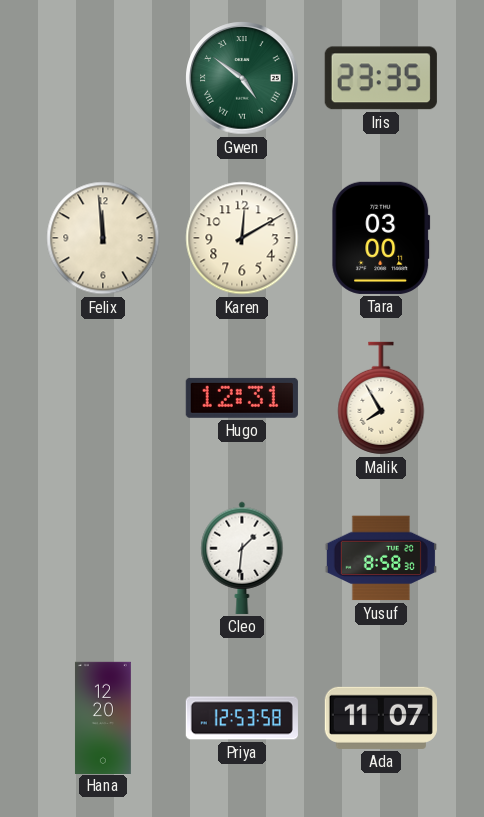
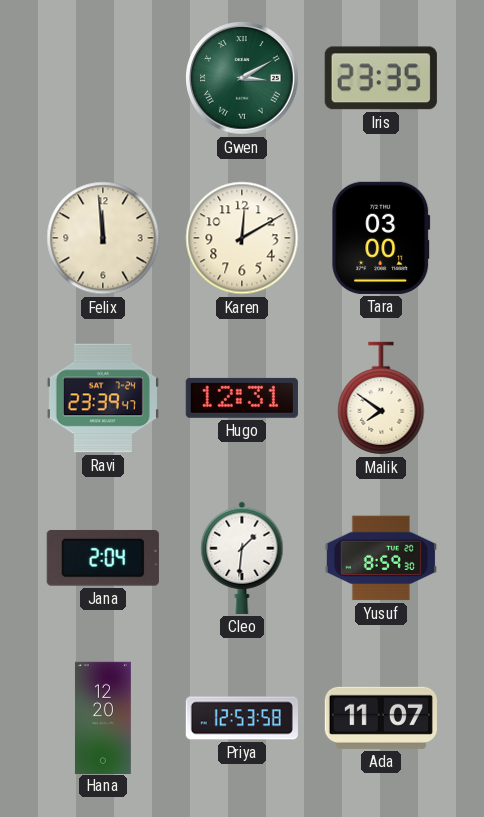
Gwen: 4:51 -> 3:10 (242, 78)
Ravi: none -> 23:39 (103, 398)
Malik: 7:55 -> 7:51 (381, 398)
Jana: none -> 2:04 (103, 558)
Yusuf: 8:58 -> 8:59 (381, 558)
